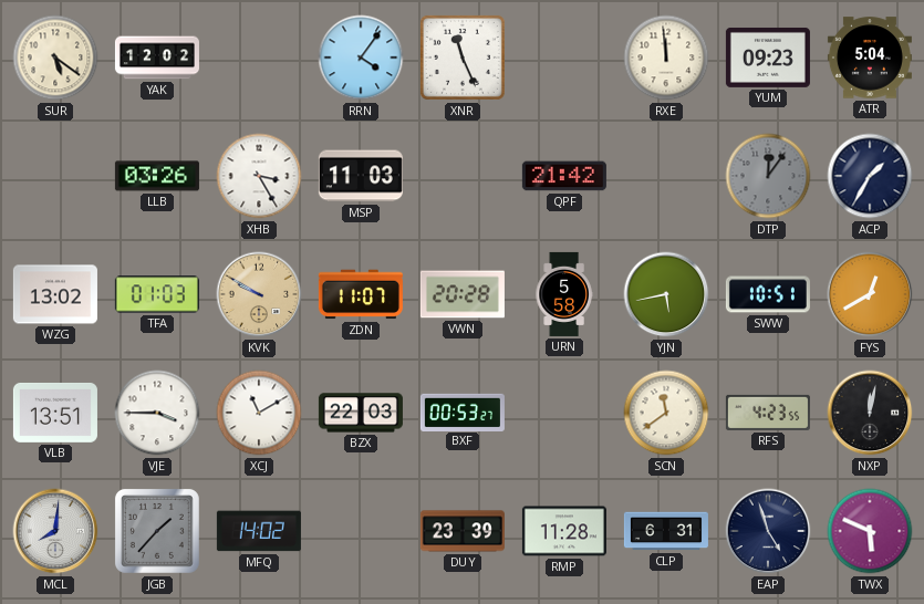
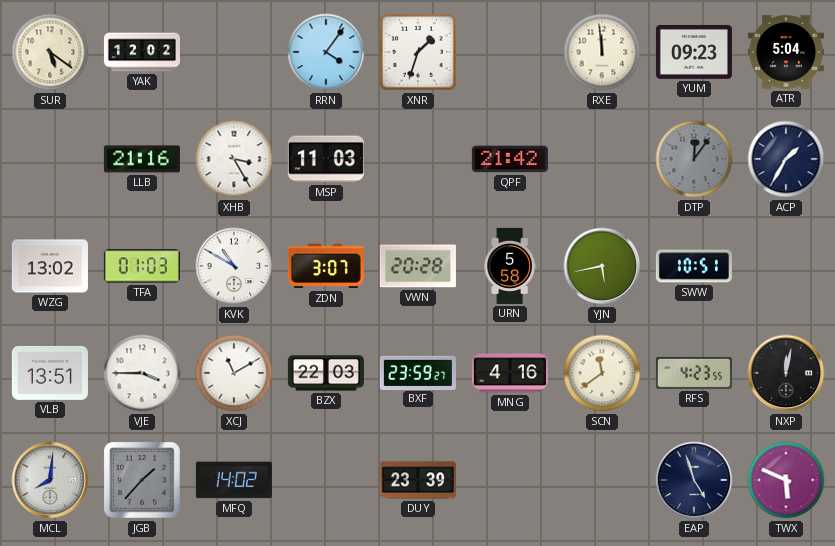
XNR: 11:26 -> 1:33 (418, 52)
LLB: 03:26 -> 21:16 (142, 159)
KVK: 9:50 -> 10:50 (234, 266)
KVK dial: champagne -> white (234, 266)
ZDN: 11:07 -> 3:07 (326, 266)
FYS: 12:40 -> none (870, 294)
BXF: 00:53 -> 23:59 (418, 372)
MNG: none -> 4:16 (510, 373)
RMP: 11:28 -> none (564, 531)
CLP: 6:31 -> none (666, 531)
